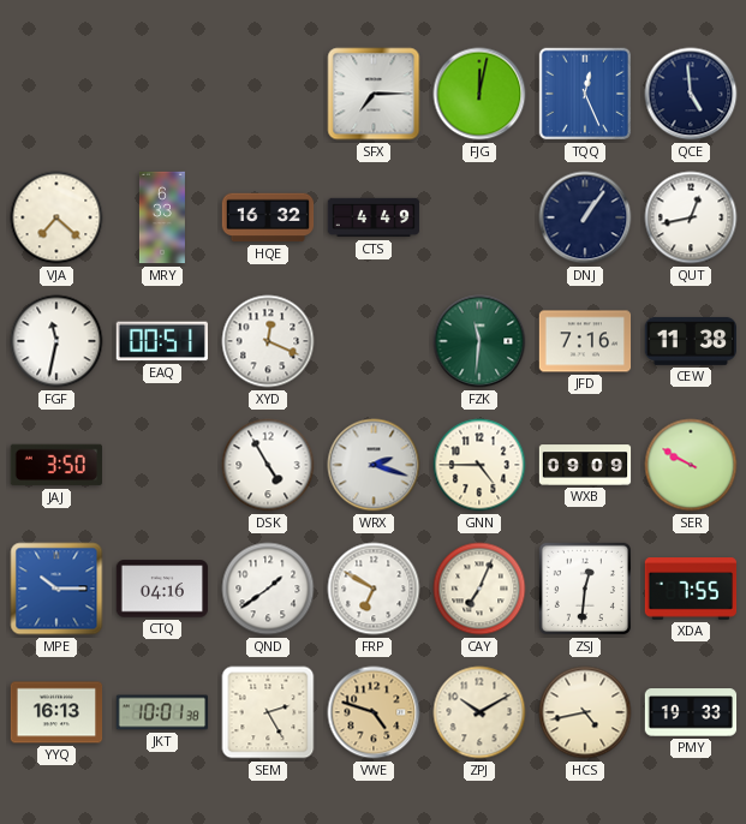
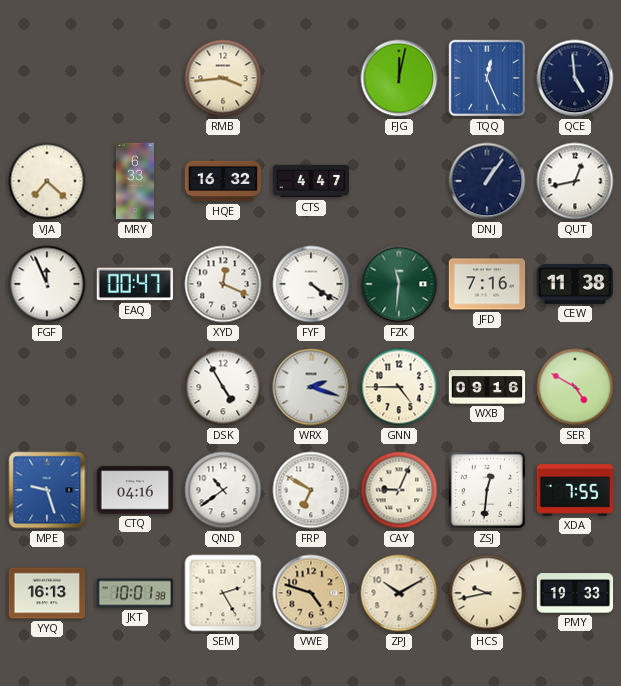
RMB: none -> 3:44 (223, 78)
SFX: 7:15 -> none (374, 94)
CTS: 4:49 -> 4:47 (311, 181)
FGF: 11:32 -> 11:56 (47, 284)
EAQ: 00:51 -> 00:47 (135, 284)
FYF: none -> 4:21 (311, 284)
JAJ: 3:50 -> none (55, 465)
WXB: 09:09 -> 09:16 (487, 387)
SER: 9:50 -> 4:50 (575, 387)
MPE: 10:15 -> 9:27 (47, 490)
QND: 1:39 -> 10:39 (223, 490)
CAY: 7:04 -> 9:04 (399, 490)
HCS: 4:43 -> 9:43 (487, 593)
